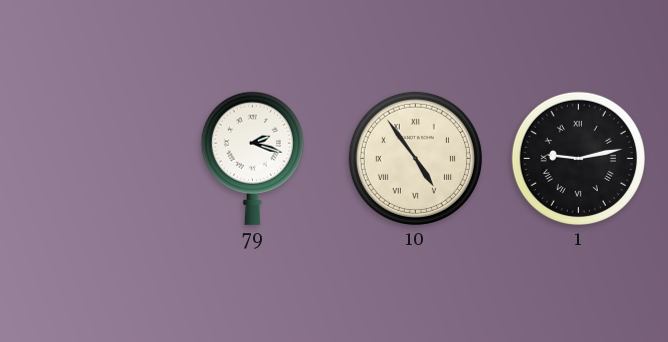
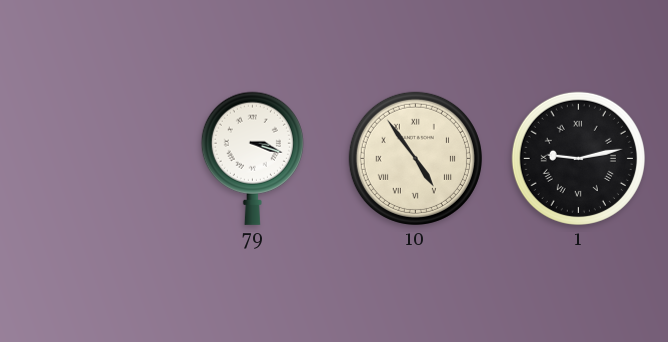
79: 2:18 -> 3:18 (252, 158)
